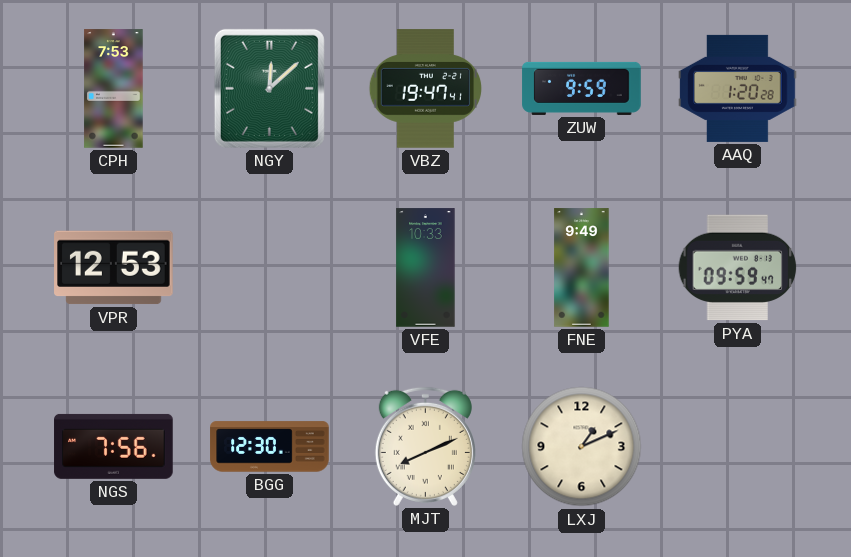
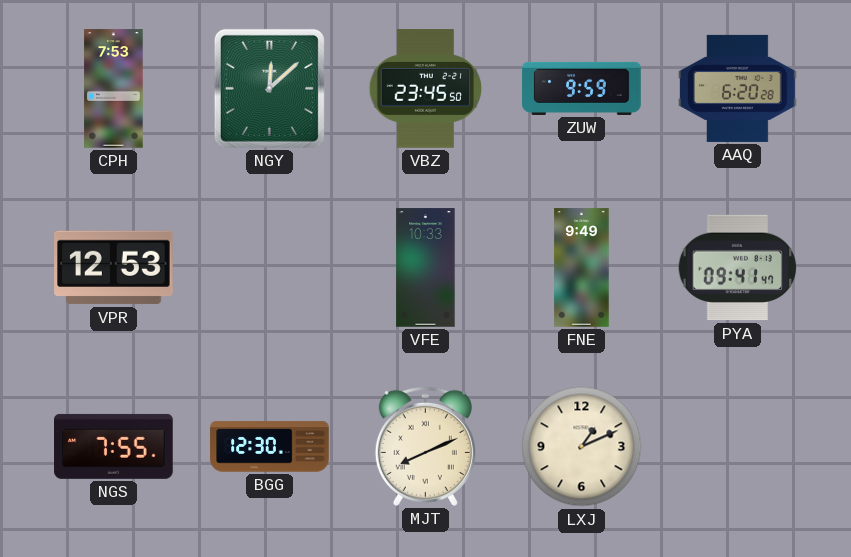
VBZ: 19:47 -> 23:45 (426, 89)
AAQ: 1:20 -> 6:20 (738, 88)
PYA: 09:59 -> 09:41 (738, 268)
NGS: 7:56 -> 7:55 (114, 446)
